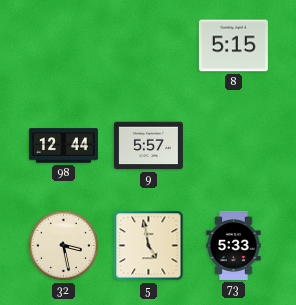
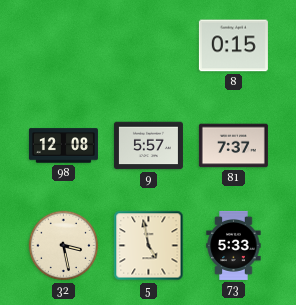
8: 5:15 -> 0:15 (233, 46)
98: 12:44 -> 12:08 (63, 146)
81: none -> 7:37 (233, 146)
